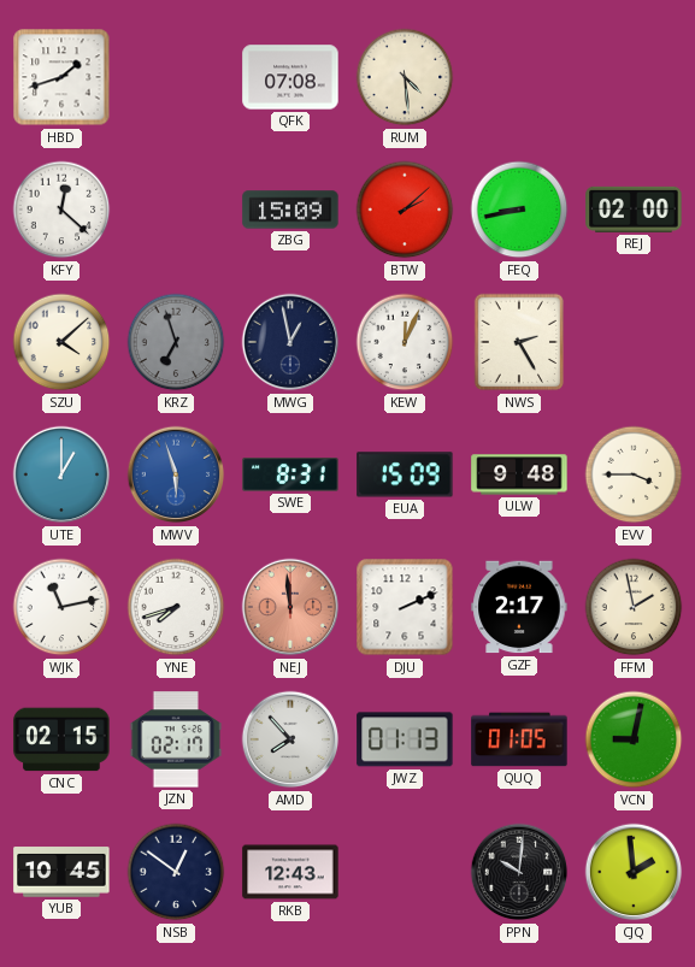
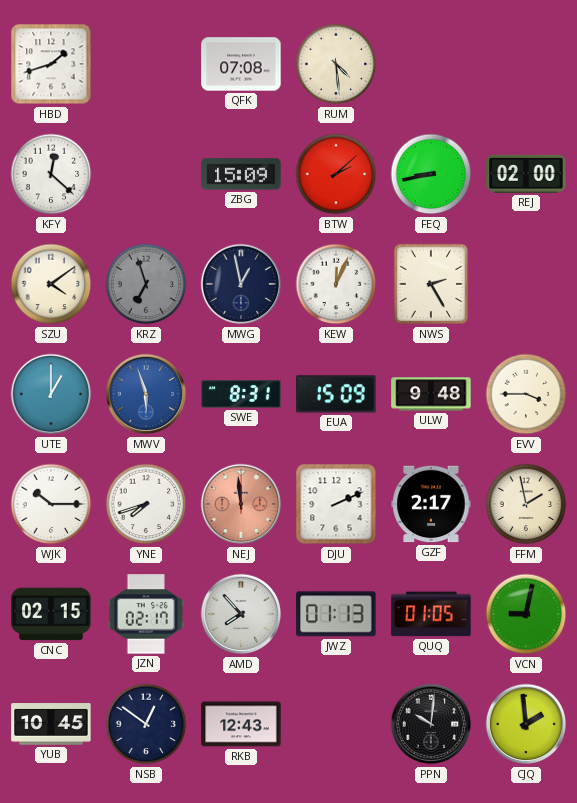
SZU: 4:08 -> 4:09 (51, 284)
WJK: 11:13 -> 10:15 (51, 504)
